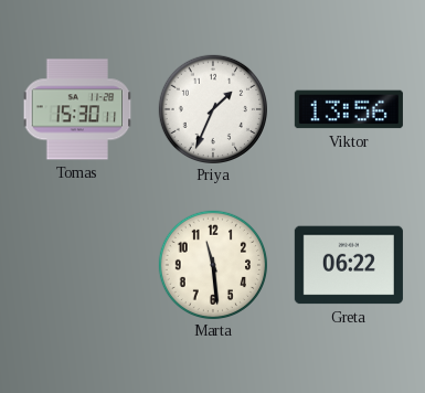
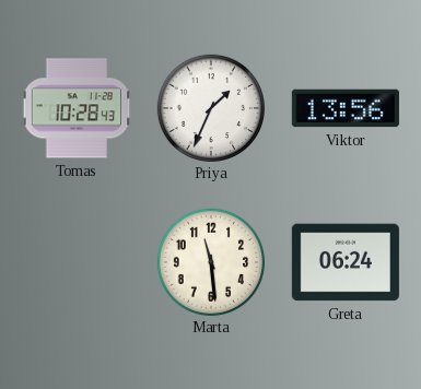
Tomas: 15:30 -> 10:28 (77, 108)
Greta: 06:22 -> 06:24 (346, 262)
